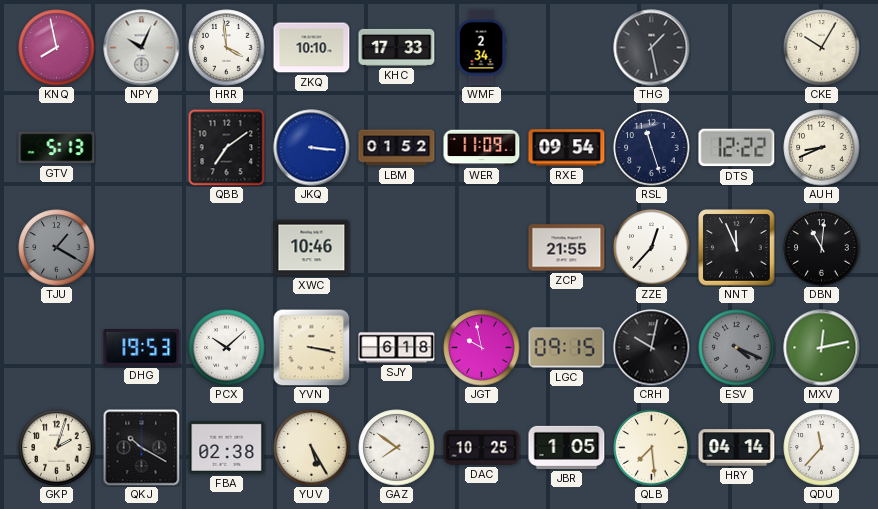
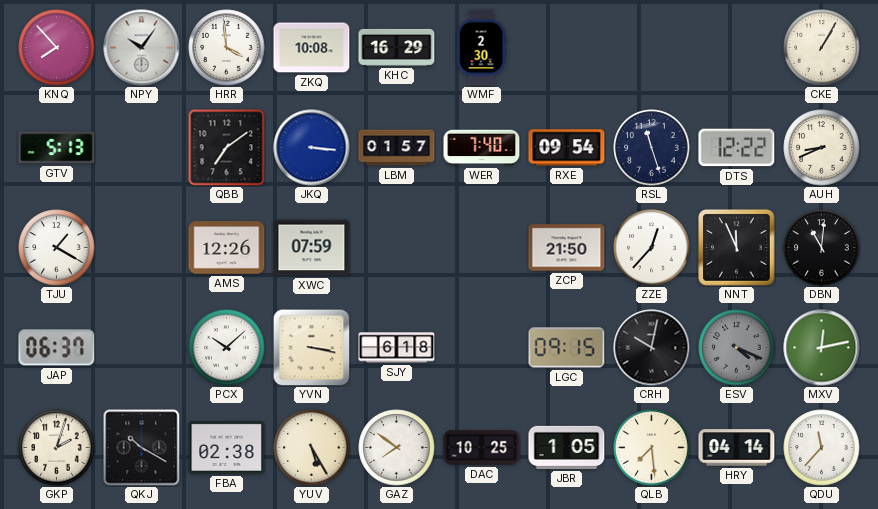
KNQ: 7:58 -> 7:53 (57, 48)
NPY: 10:04 -> 10:06 (142, 48)
ZKQ: 10:10 -> 10:08 (312, 48)
KHC: 17:33 -> 16:29 (397, 47)
WMF: 2:34 -> 2:30 (481, 48)
THG: 1:28 -> none (652, 48)
CKE: 10:05 -> 1:05 (822, 48)
LBM: 01:52 -> 01:57 (397, 148)
WER: 11:09 -> 7:40 (482, 148)
TJU dial: grey -> white (57, 248)
AMS: none -> 12:26 (227, 248)
XWC: 10:46 -> 07:59 (312, 248)
ZCP: 21:55 -> 21:50 (567, 248)
JAP: none -> 06:37 (57, 348)
DHG: 19:53 -> none (142, 348)
JGT: 9:58 -> none (482, 348)
